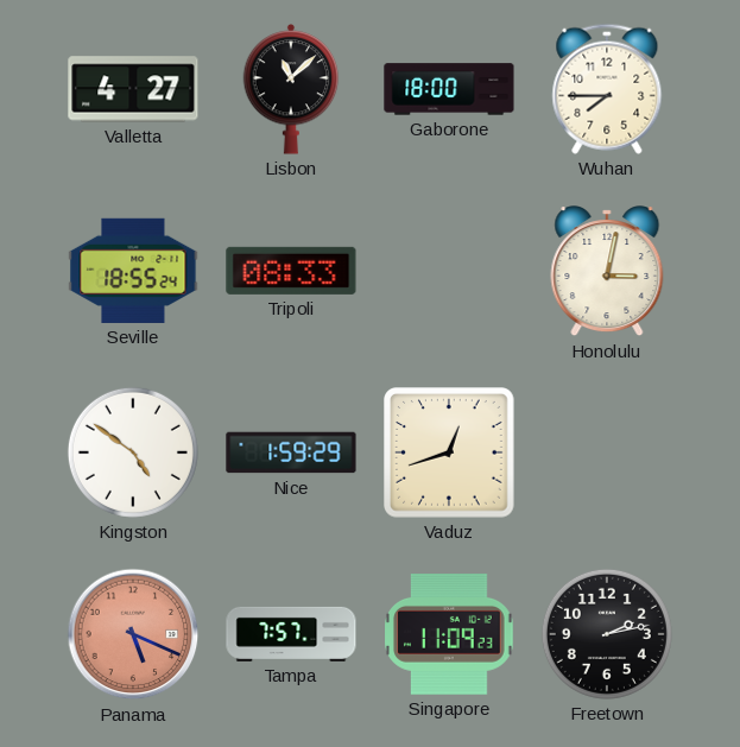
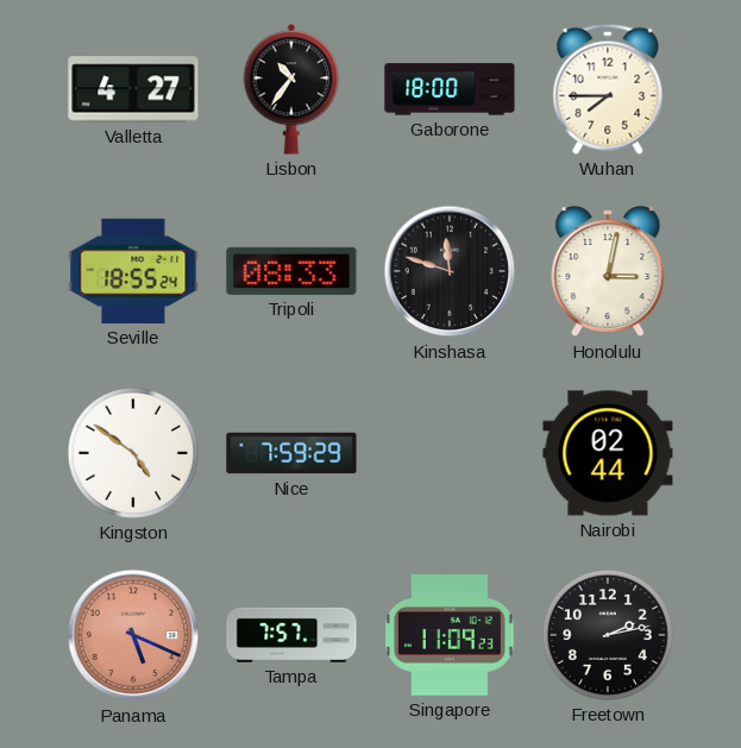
Lisbon: 11:08 -> 10:36 (291, 90)
Kinshasa: none -> 11:48 (450, 271)
Nice: 1:59 -> 7:59 (291, 453)
Vaduz: 12:42 -> none (450, 454)
Nairobi: none -> 02:44 (608, 453)
